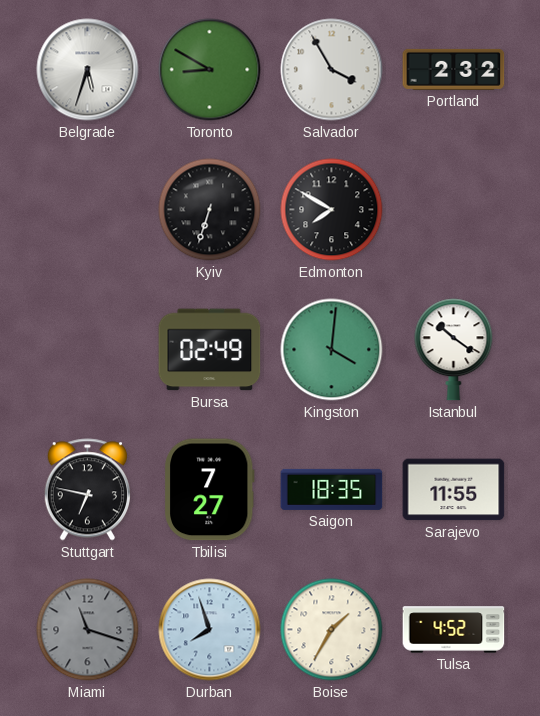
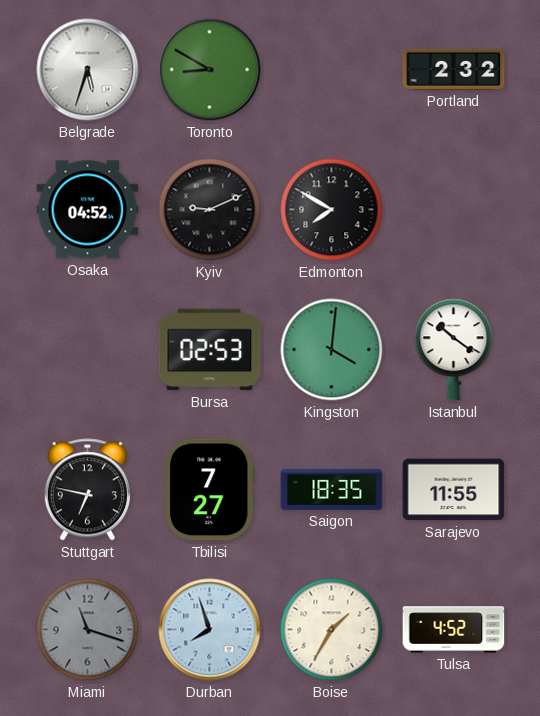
Salvador: 3:55 -> none (332, 70)
Osaka: none -> 04:52 (88, 210)
Kyiv: 6:33 -> 9:11 (210, 210)
Bursa: 02:49 -> 02:53 (210, 350)
